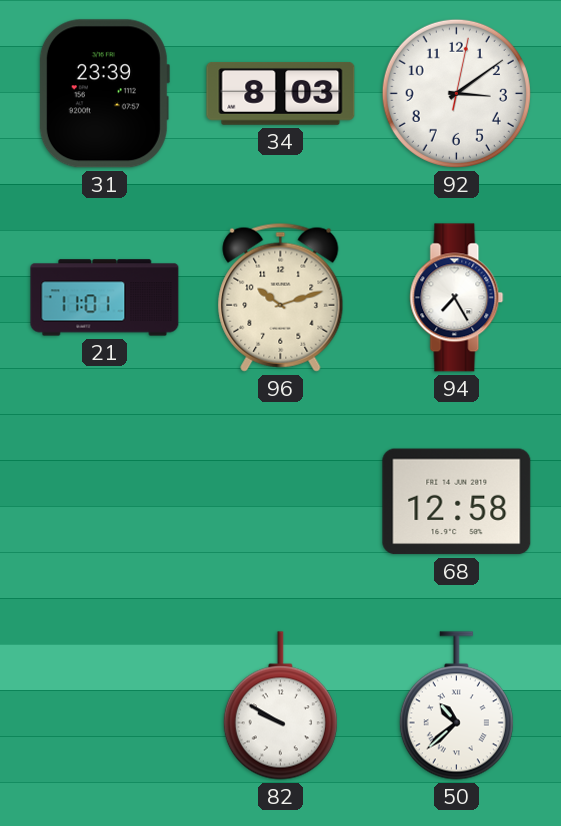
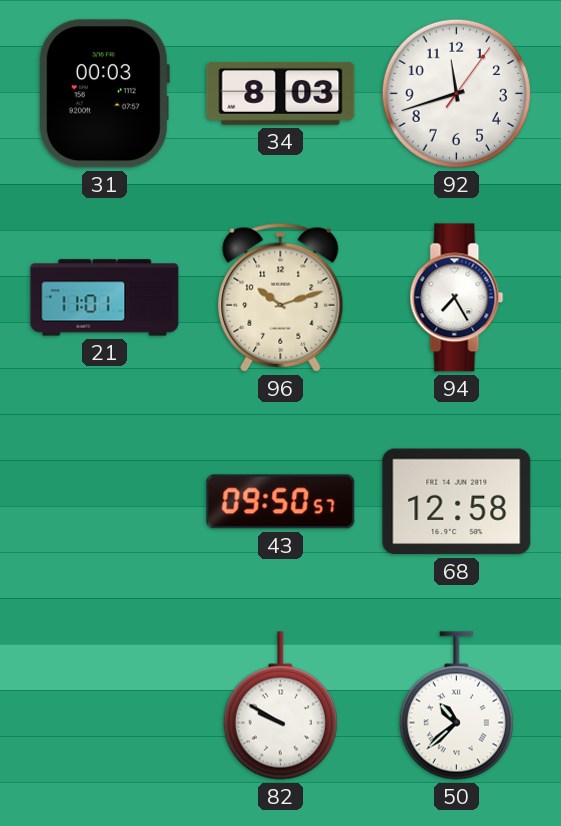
31: 23:39 -> 00:03 (104, 94)
92: 3:09 -> 11:42 (456, 93)
43: none -> 09:50 (281, 502)
